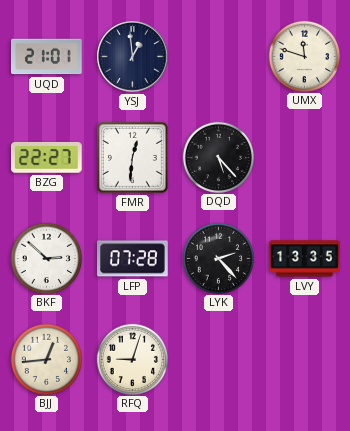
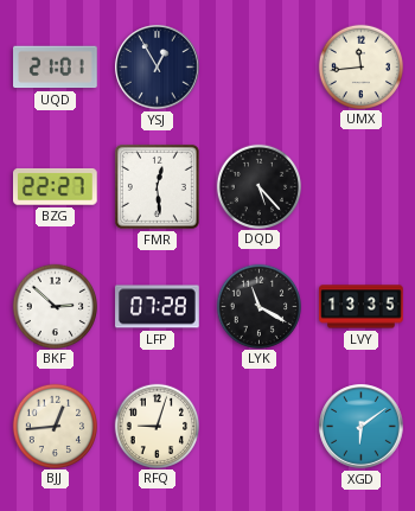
YSJ: 12:59 -> 12:55 (158, 68)
UMX: 11:48 -> 11:44 (360, 66)
FMR: 12:31 -> 12:29 (157, 186)
LYK: 2:23 -> 11:20 (258, 306)
XGD: none -> 6:09 (362, 427)
